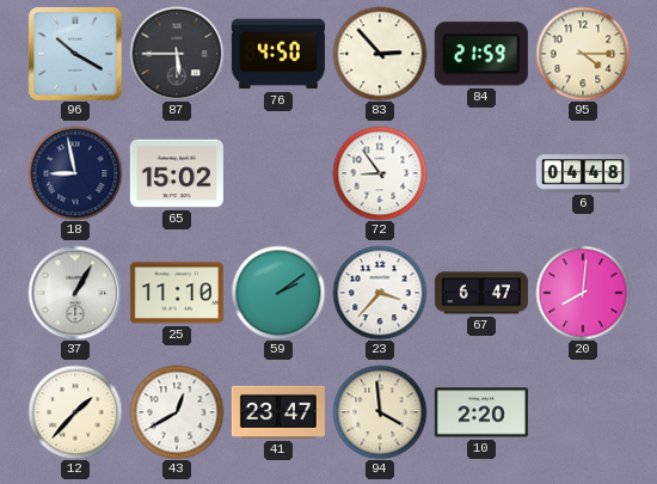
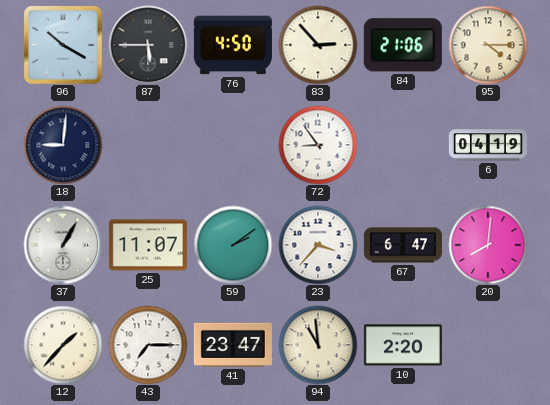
84: 21:59 -> 21:06 (403, 45)
18: 8:58 -> 9:01 (63, 145)
65: 15:02 -> none (177, 173)
6: 04:48 -> 04:19 (488, 145)
25: 11:10 -> 11:07 (148, 245)
43: 12:40 -> 7:15 (148, 345)
94: 3:59 -> 10:59 (318, 345)
